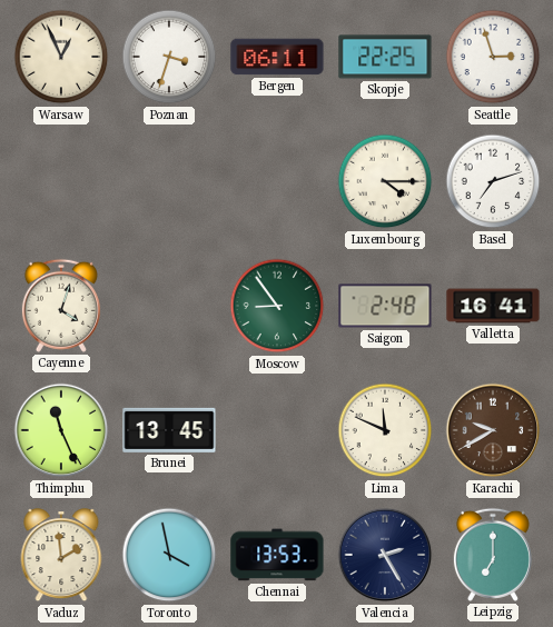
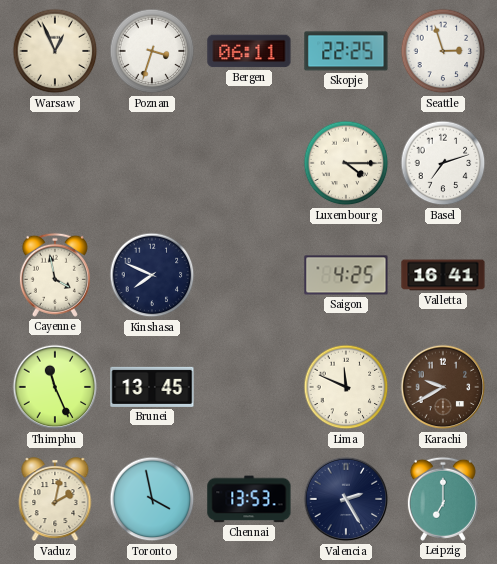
Cayenne: 4:03 -> 3:58 (55, 275)
Kinshasa: none -> 7:49 (152, 275)
Moscow: 8:54 -> none (277, 306)
Saigon: 2:48 -> 4:25 (346, 275)
Vaduz: 1:59 -> 2:02 (55, 500)
